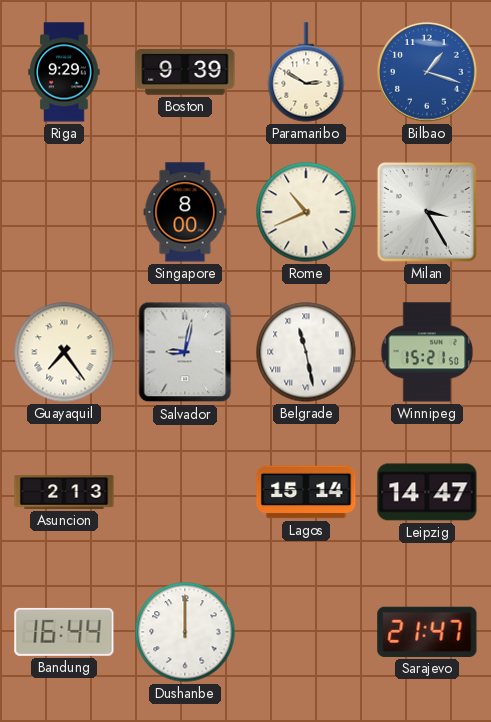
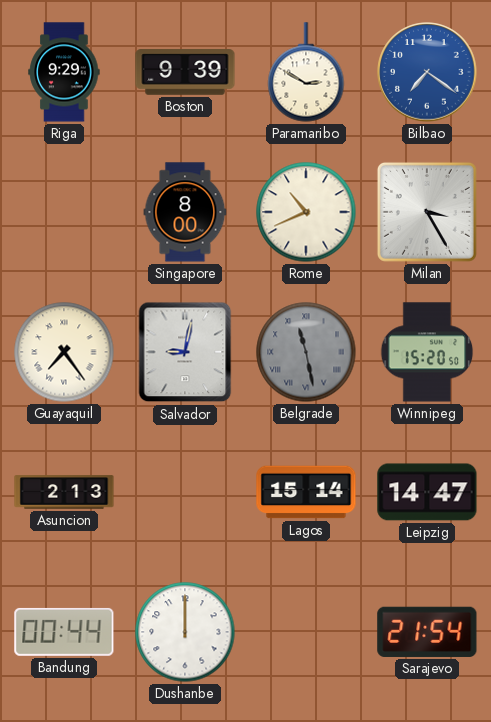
Bilbao: 1:18 -> 7:21 (427, 72)
Belgrade dial: white -> grey (306, 352)
Winnipeg: 15:21 -> 15:20 (427, 352)
Bandung: 16:44 -> 00:44 (64, 632)
Sarajevo: 21:47 -> 21:54 (427, 632)
